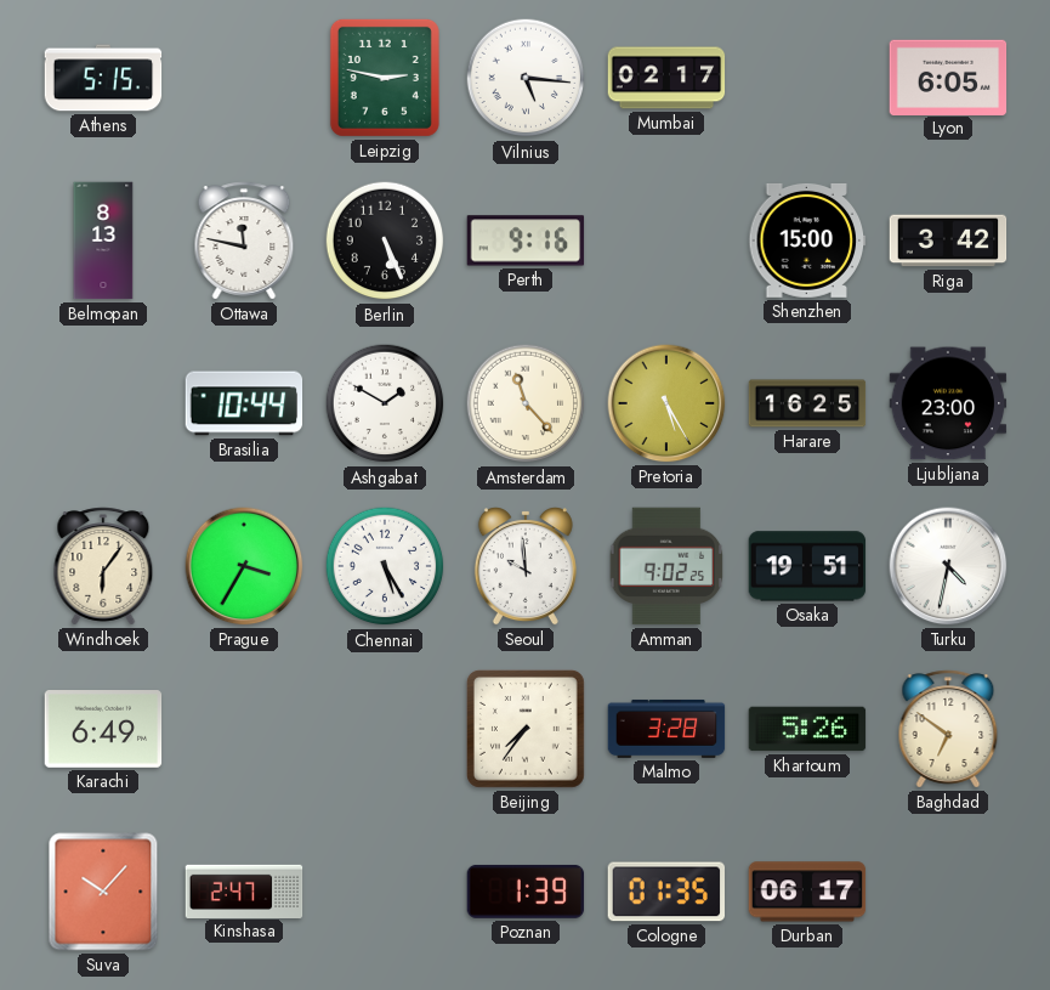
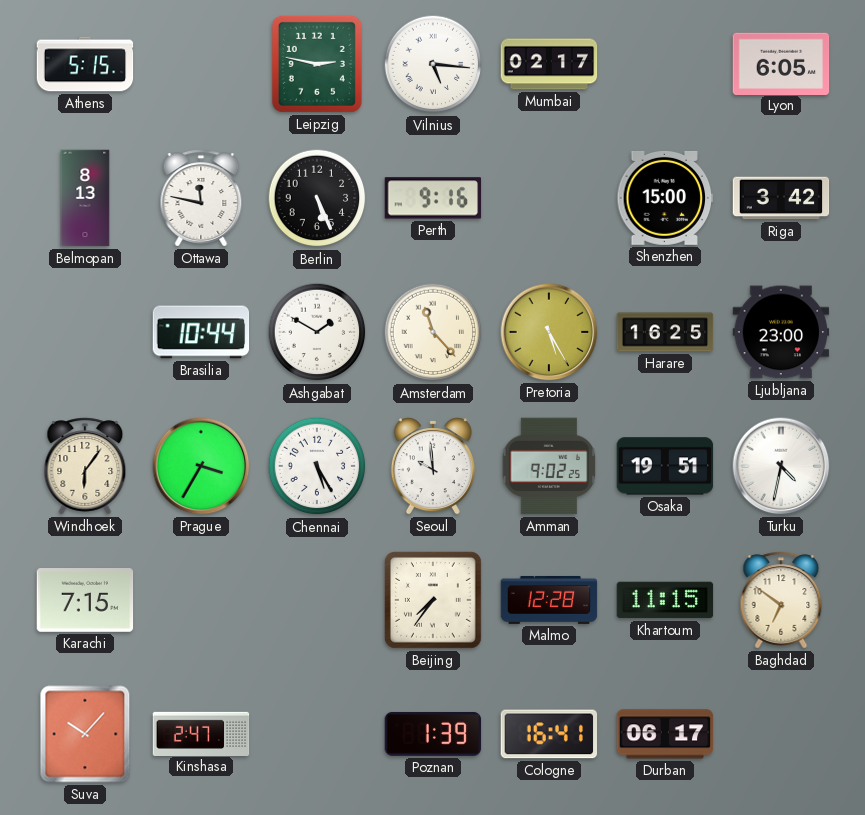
Karachi: 6:49 -> 7:15 (85, 601)
Malmo: 3:28 -> 12:28 (549, 600)
Khartoum: 5:26 -> 11:15 (665, 600)
Cologne: 01:35 -> 16:41 (549, 734)
